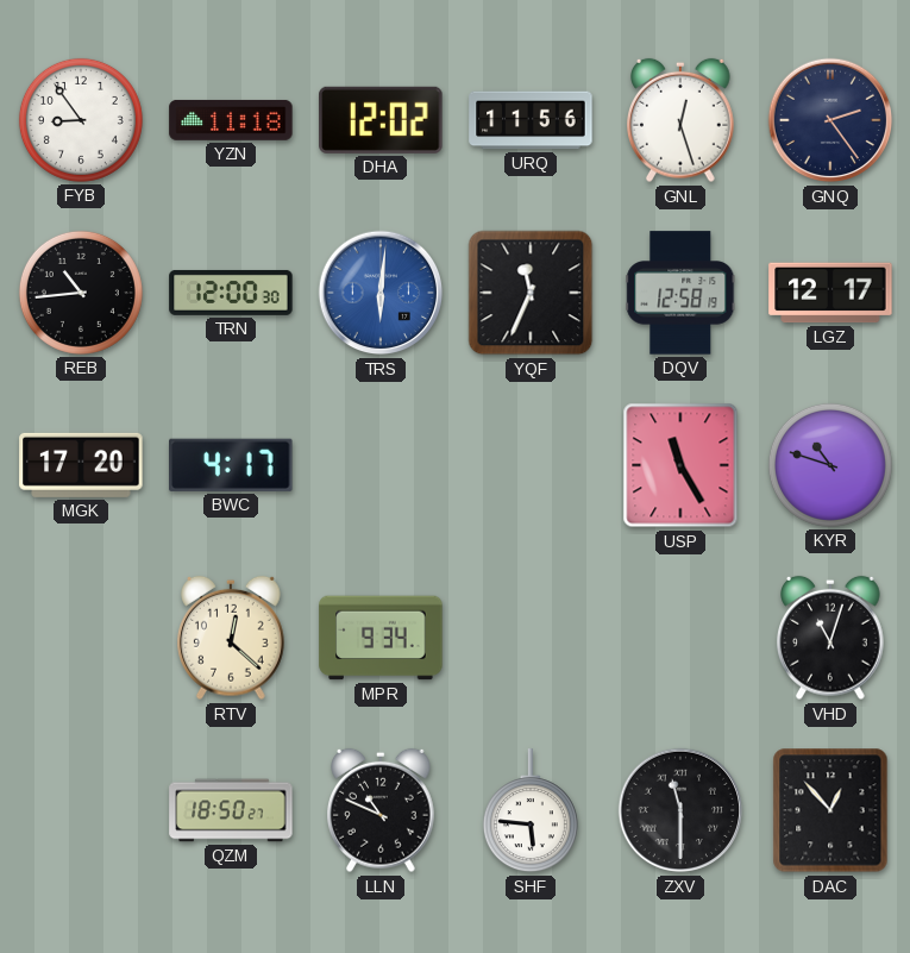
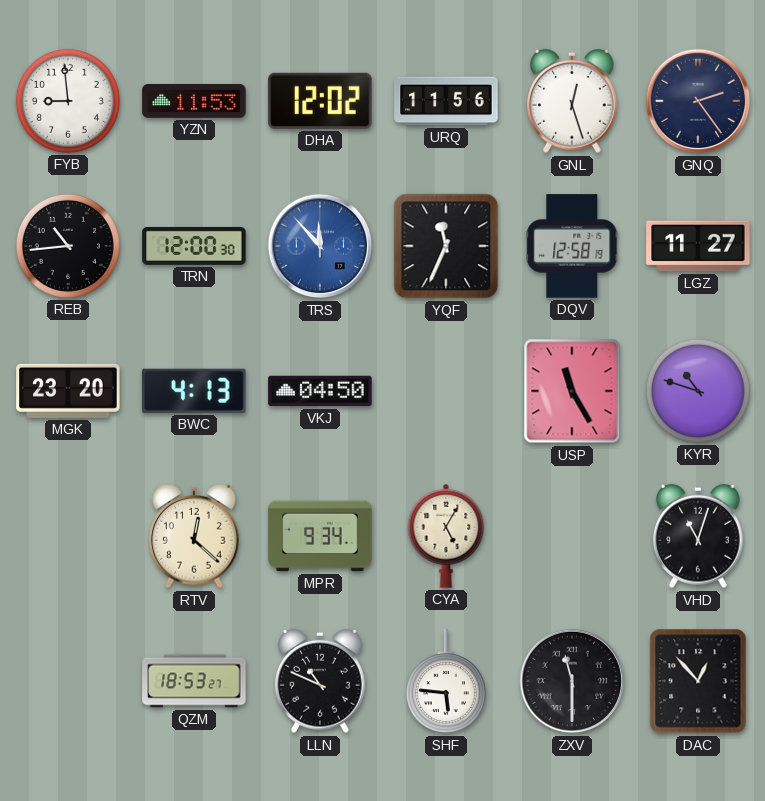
FYB: 8:54 -> 8:59 (68, 101)
YZN: 11:18 -> 11:53 (194, 101)
TRS: 6:01 -> 11:53 (320, 246)
LGZ: 12:17 -> 11:27 (698, 246)
MGK: 17:20 -> 23:20 (68, 391)
BWC: 4:17 -> 4:13 (194, 391)
VKJ: none -> 04:50 (320, 391)
CYA: none -> 5:05 (446, 536)
QZM: 18:50 -> 18:53 (194, 681)
